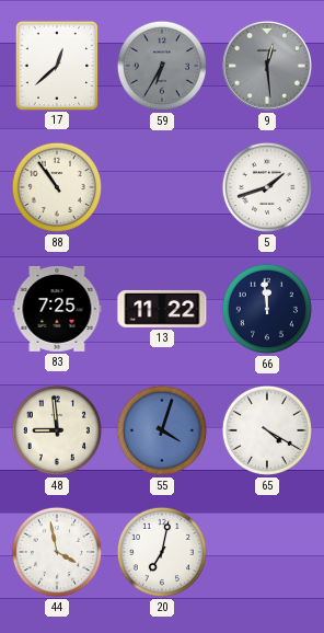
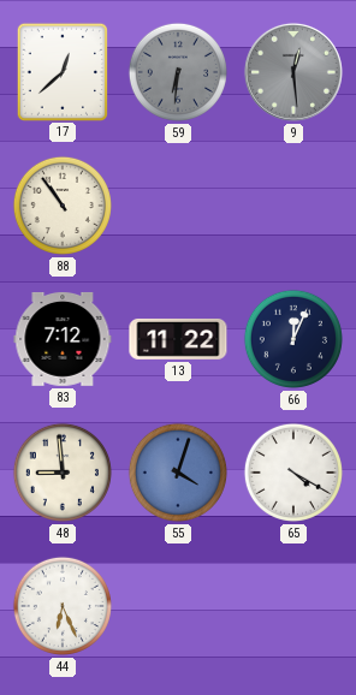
59: 6:35 -> 6:31 (178, 72)
5: 1:42 -> none (267, 187)
83: 7:25 -> 7:12 (63, 339)
66: 11:59 -> 12:04 (293, 339)
44: 3:58 -> 6:26 (63, 606)
20: 7:02 -> none (162, 552)
